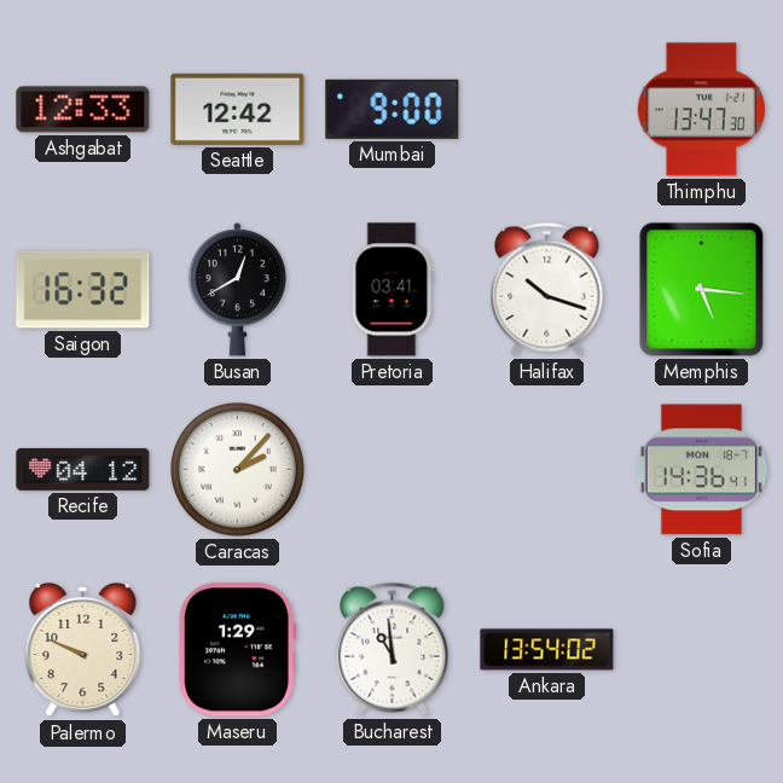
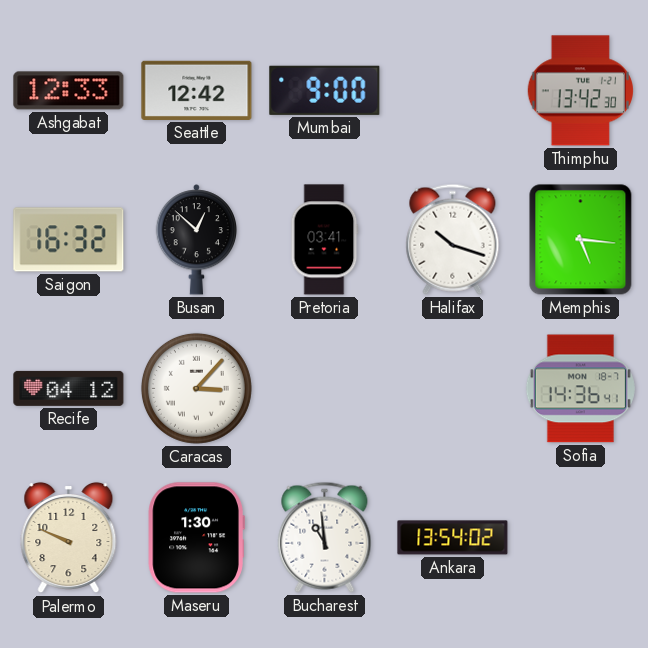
Thimphu: 13:47 -> 13:42 (580, 91)
Busan: 12:40 -> 12:52 (197, 240)
Caracas: 2:07 -> 3:07 (196, 388)
Maseru: 1:29 -> 1:30 (196, 538)
